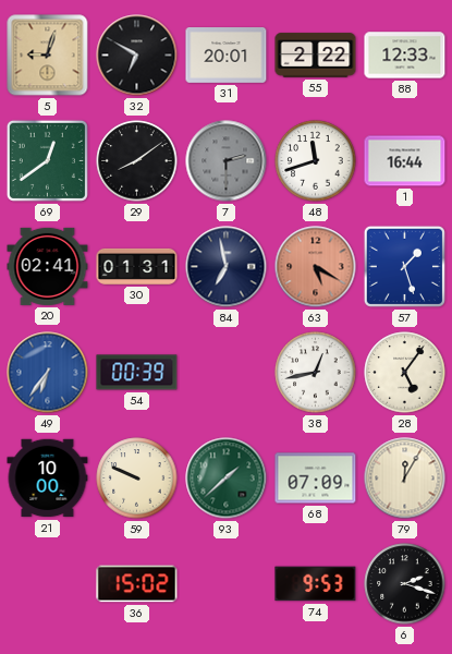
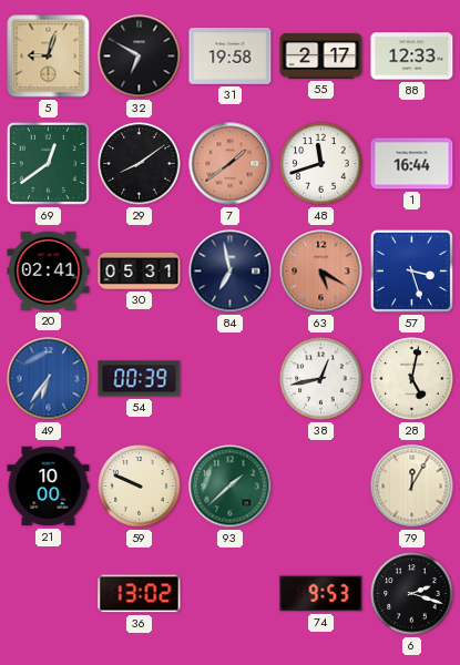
31: 20:01 -> 19:58 (231, 57)
55: 2:22 -> 2:17 (321, 57)
7: 2:30 -> 1:39 (231, 164)
7 dial: grey -> salmon (231, 164)
30: 01:31 -> 05:31 (140, 270)
57: 1:27 -> 3:27 (411, 270)
28: 5:06 -> 5:02 (412, 379)
68: 07:09 -> none (316, 479)
36: 15:02 -> 13:02 (140, 594)
